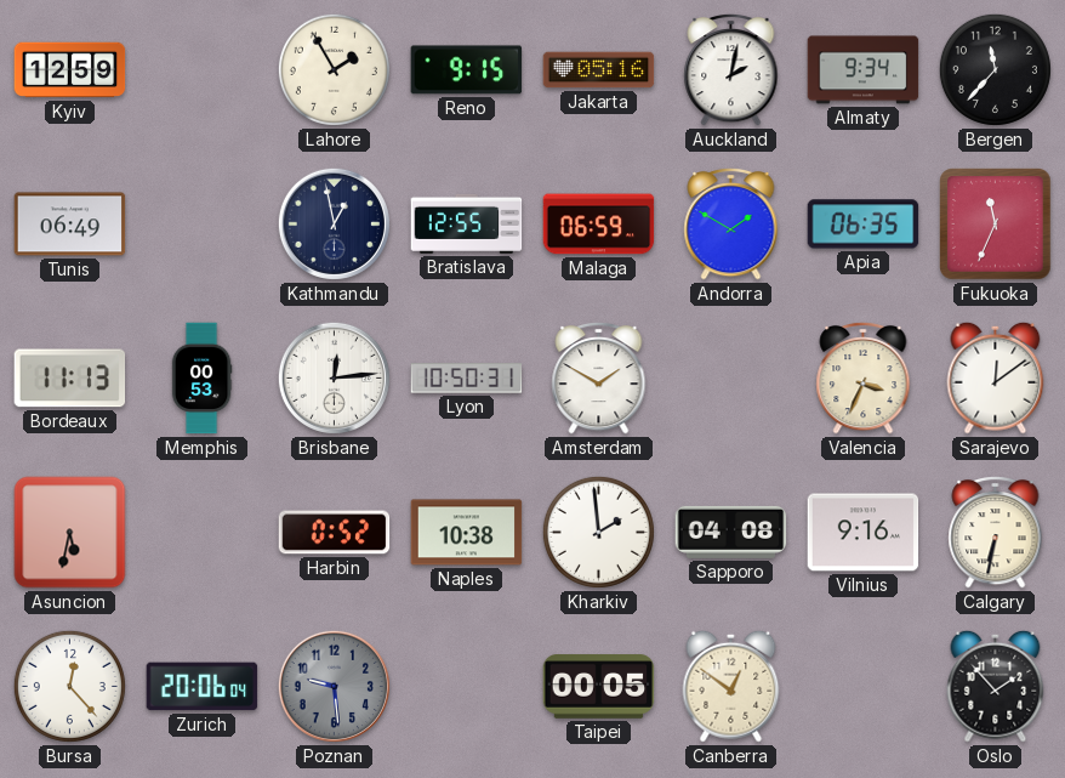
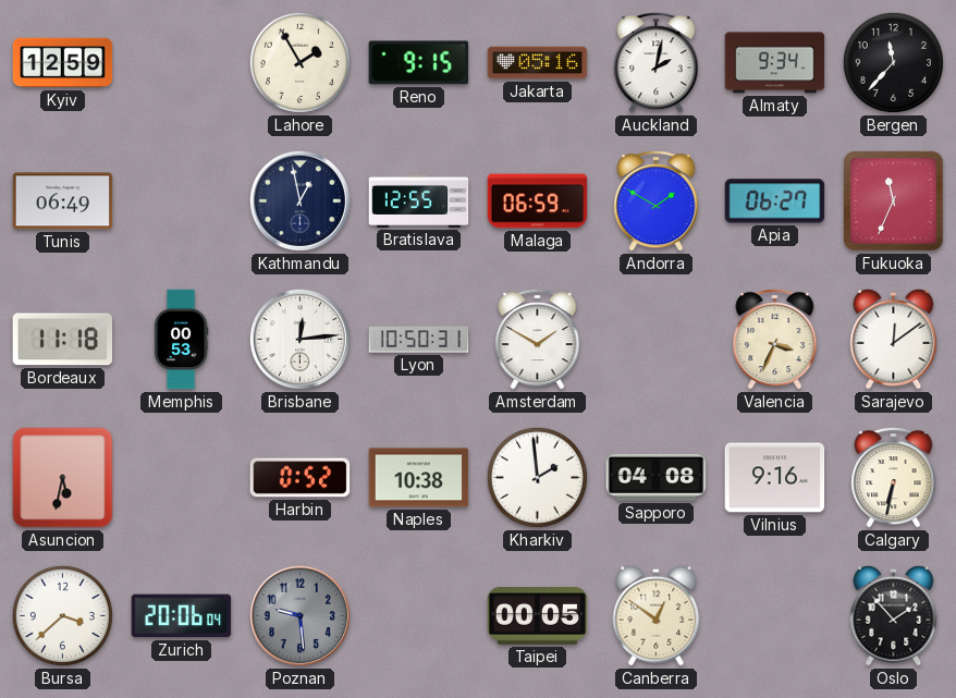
Apia: 06:35 -> 06:27 (775, 201)
Bordeaux: 11:13 -> 11:18 (63, 340)
Bursa: 12:23 -> 3:38 (62, 615)
